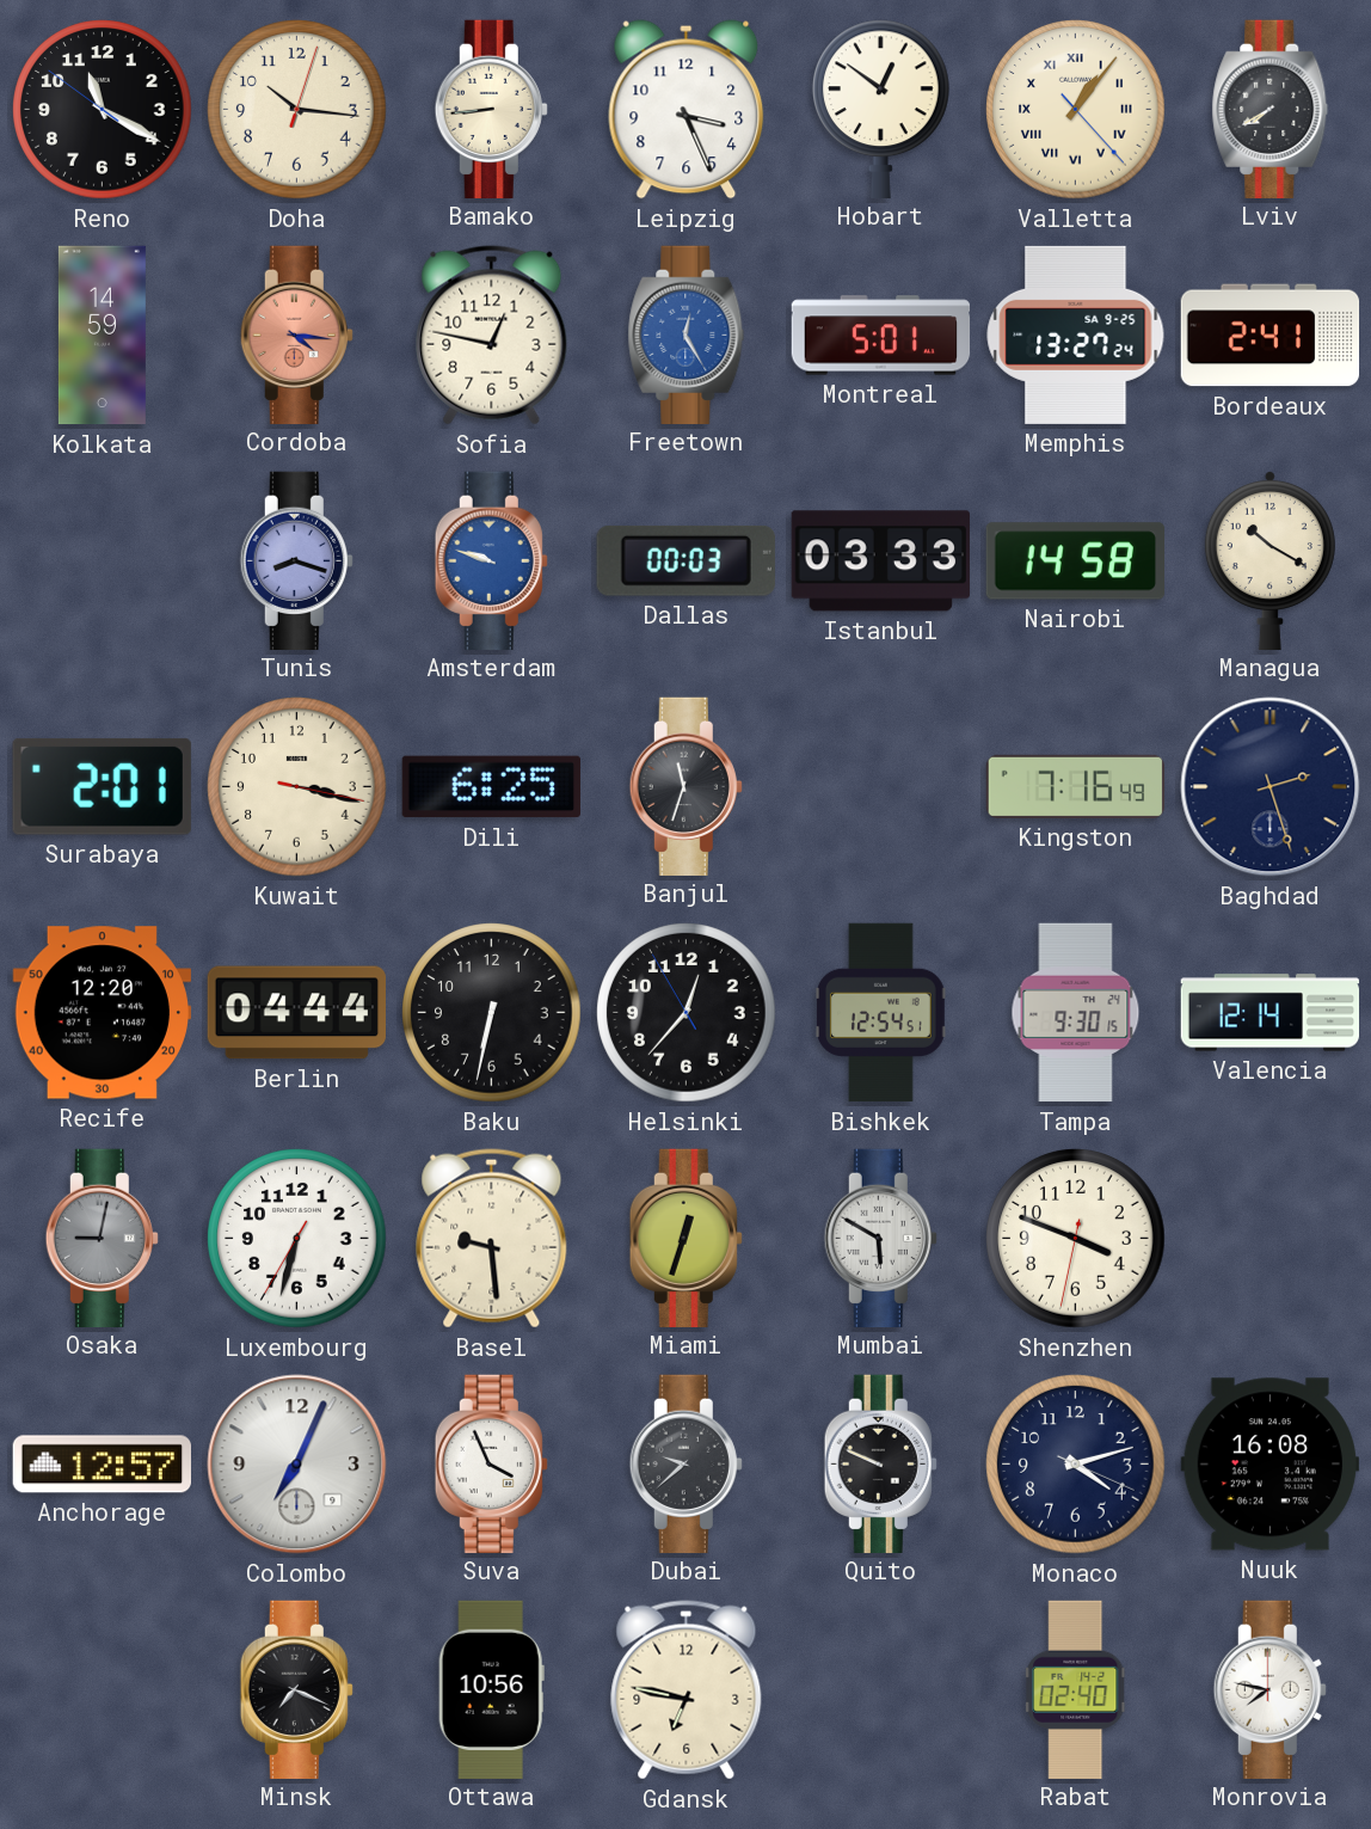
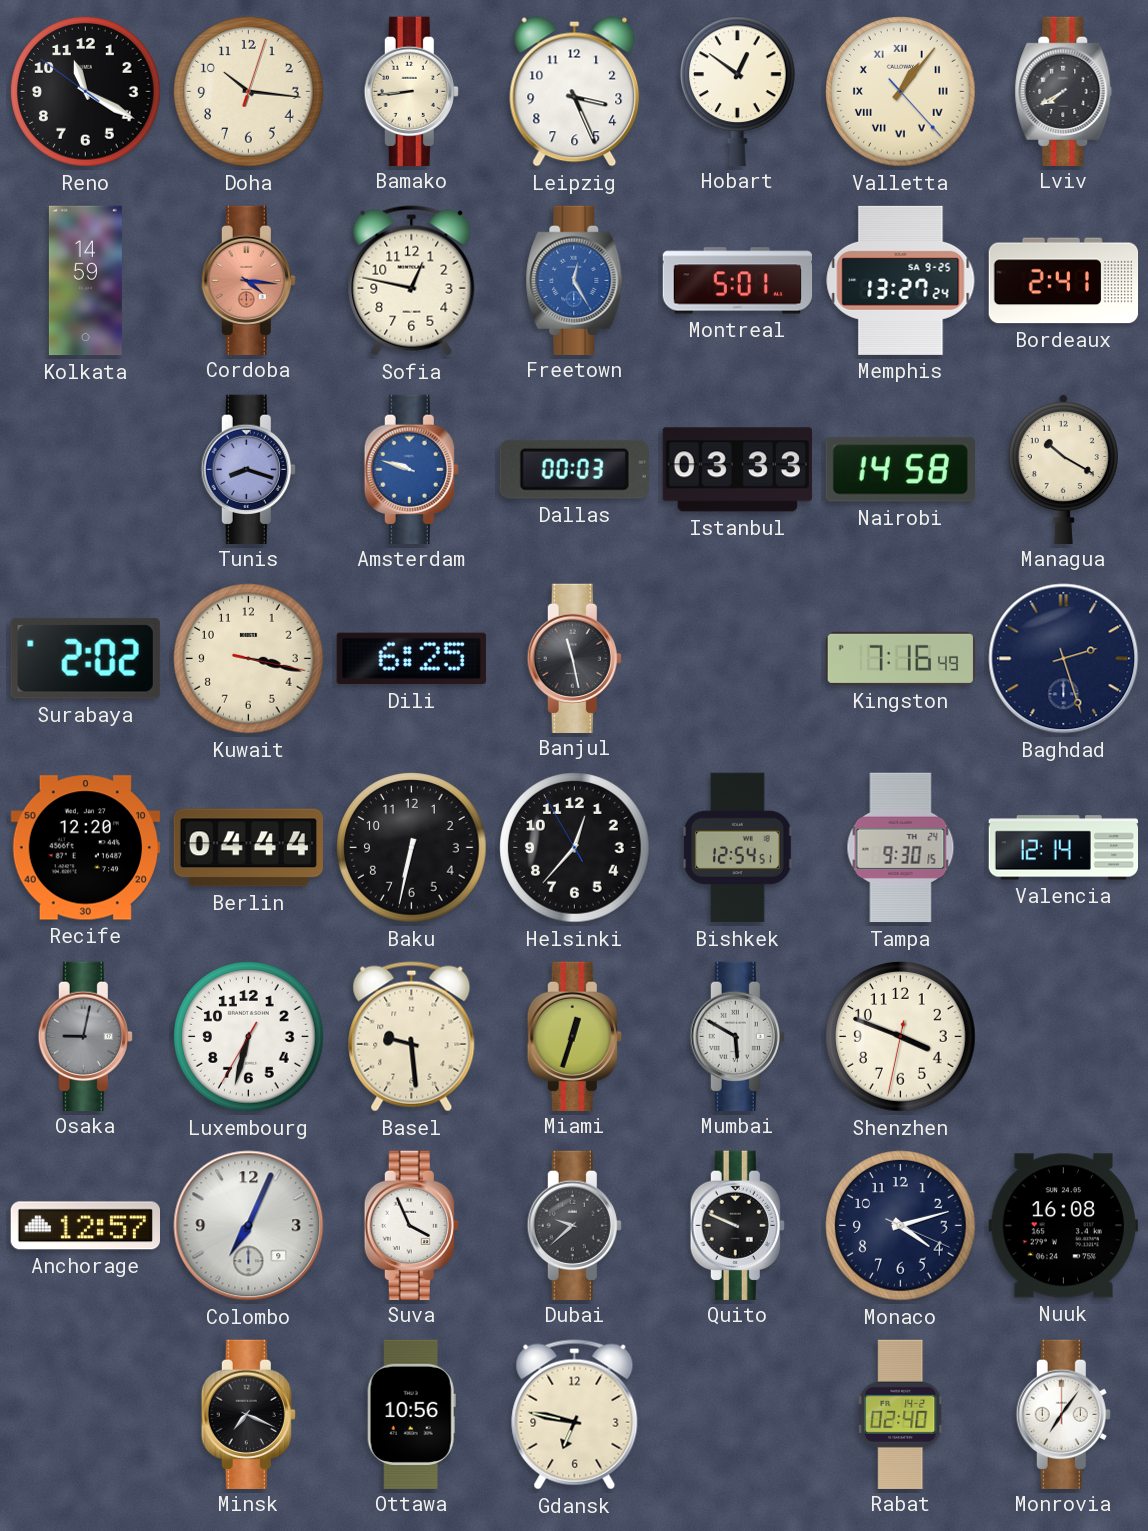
Surabaya: 2:01 -> 2:02 (85, 658)
Banjul: 11:33 -> 11:28 (574, 658)
Monrovia: 7:47 -> 7:06 (1063, 1414)
